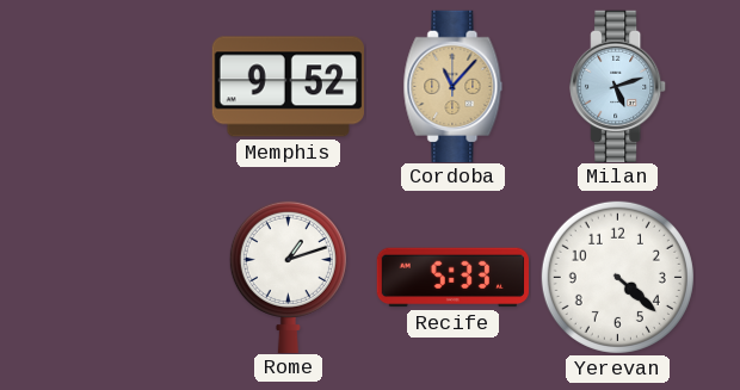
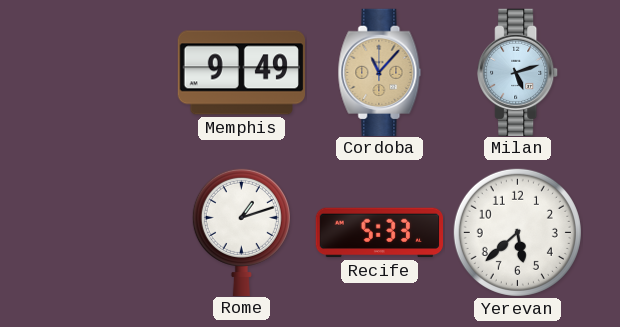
Memphis: 9:52 -> 9:49 (241, 73)
Yerevan: 4:22 -> 5:38 (517, 232)
